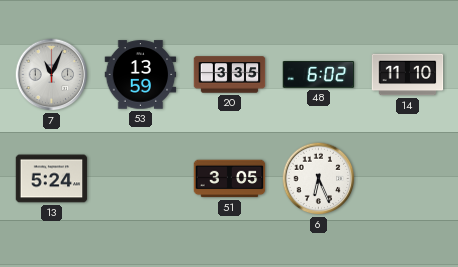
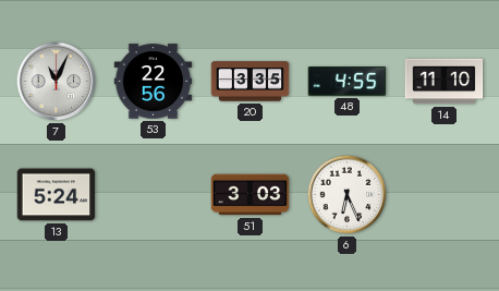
53: 13:59 -> 22:56 (154, 82)
48: 6:02 -> 4:55 (348, 82)
51: 3:05 -> 3:03 (251, 195)
